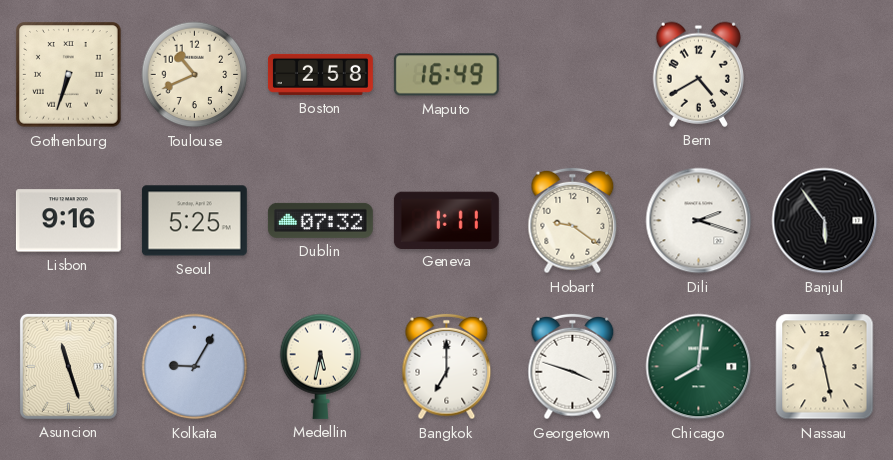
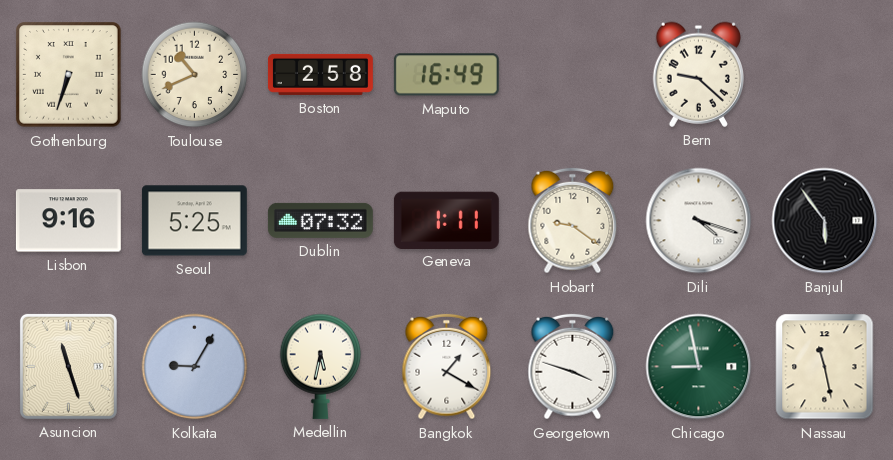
Bern: 4:40 -> 9:22 (698, 74)
Dili: 2:18 -> 4:18 (699, 221)
Bangkok: 7:00 -> 1:20 (447, 367)
Chicago: 8:01 -> 8:58 (699, 367)
